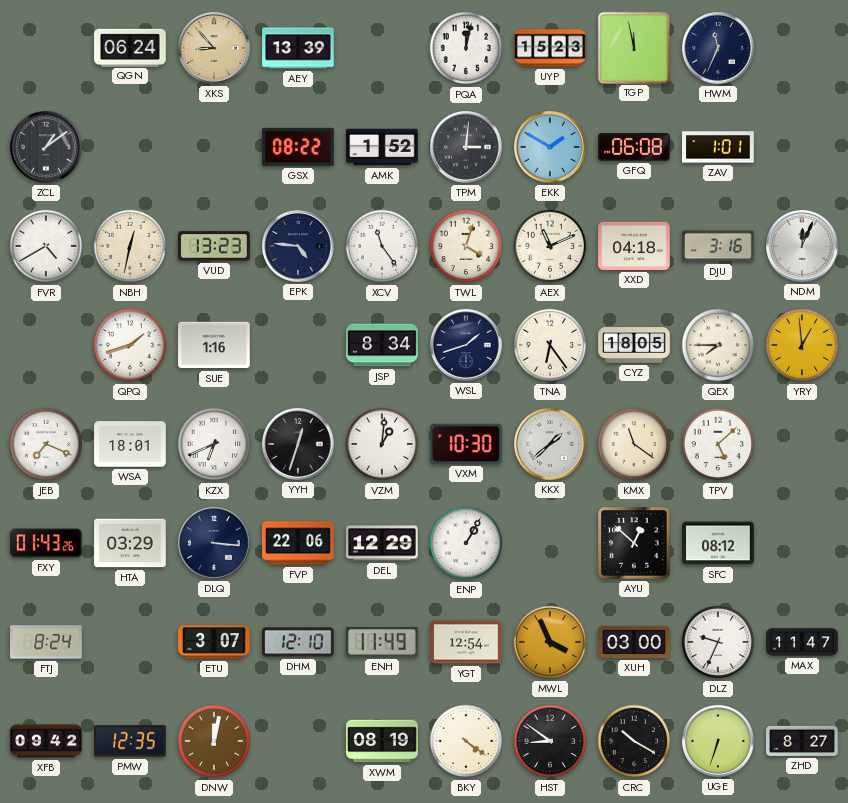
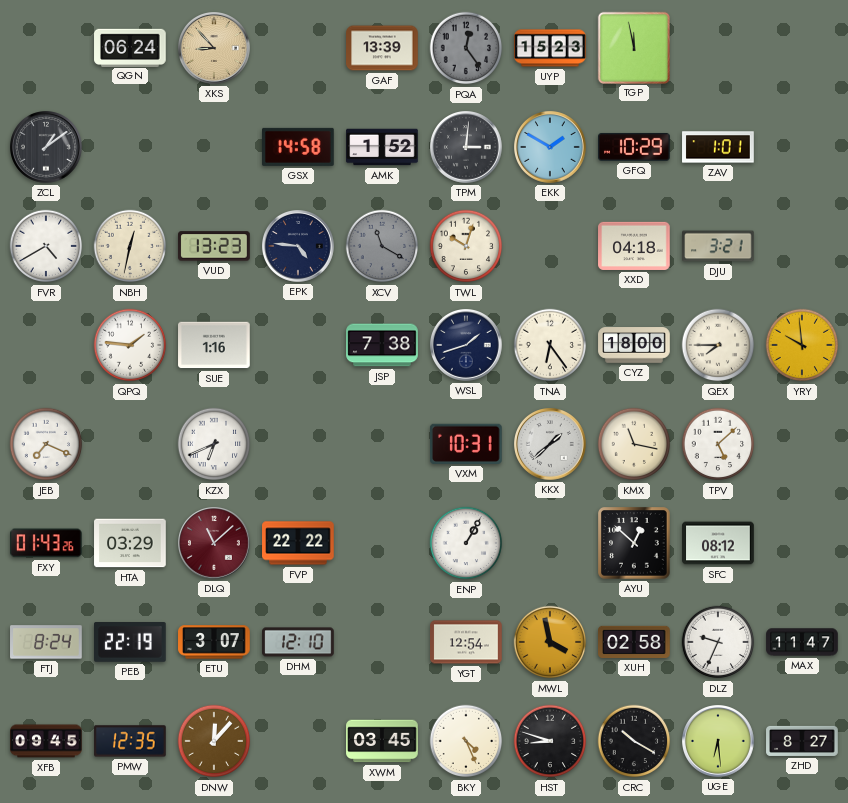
AEY: 13:39 -> none (298, 48)
GAF: none -> 13:39 (382, 48)
PQA: 12:02 -> 12:24 (466, 48)
PQA dial: white -> grey (466, 48)
HWM: 11:34 -> none (719, 49)
GSX: 08:22 -> 14:58 (299, 147)
GFQ: 06:08 -> 10:29 (635, 147)
XCV: 11:24 -> 11:20 (382, 246)
XCV dial: white -> grey (382, 246)
TWL: 4:03 -> 10:03 (466, 246)
AEX: 11:11 -> none (550, 246)
DJU: 3:16 -> 3:21 (718, 246)
NDM: 12:04 -> none (803, 247)
QPQ: 1:42 -> 1:46 (130, 345)
JSP: 8:34 -> 7:38 (382, 345)
CYZ: 18:05 -> 18:00 (634, 345)
YRY: 12:59 -> 9:59 (802, 345)
WSA: 18:01 -> none (130, 444)
YYH: 12:33 -> none (299, 445)
VZM: 1:01 -> none (382, 444)
VXM: 10:30 -> 10:31 (466, 444)
KMX: 11:21 -> 11:17 (634, 444)
DLQ: 3:16 -> 11:08 (215, 544)
DLQ dial: navy -> burgundy (215, 544)
FVP: 22:06 -> 22:22 (298, 543)
DEL: 12:29 -> none (382, 543)
PEB: none -> 22:19 (131, 643)
ENH: 11:49 -> none (383, 643)
MWL: 3:56 -> 3:58 (550, 642)
XUH: 03:00 -> 02:58 (634, 642)
XFB: 09:42 -> 09:45 (46, 741)
DNW: 12:02 -> 12:07 (214, 741)
XWM: 08:19 -> 03:45 (382, 741)
BKY: 4:21 -> 4:26 (466, 741)
HST: 8:51 -> 8:48 (550, 741)
UGE: 6:33 -> 6:29 (719, 742)
